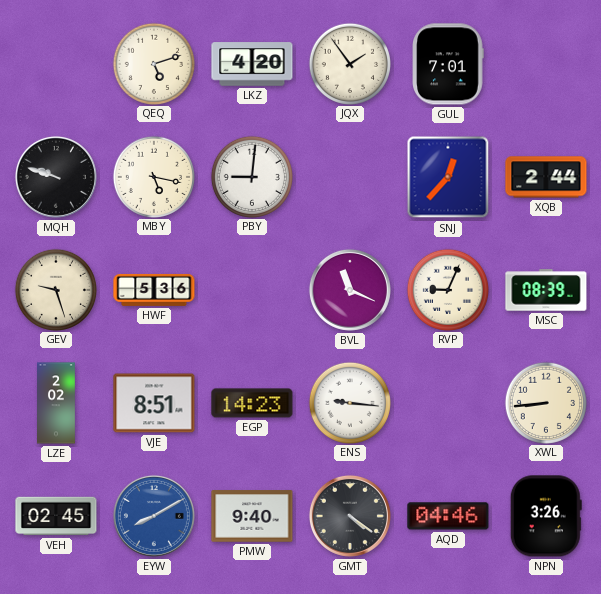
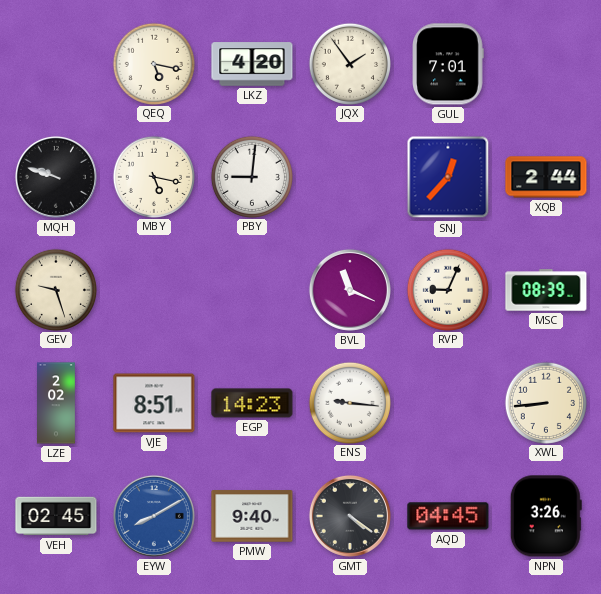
QEQ: 5:12 -> 5:17 (153, 63)
HWF: 5:36 -> none (154, 290)
AQD: 04:46 -> 04:45 (448, 516)
